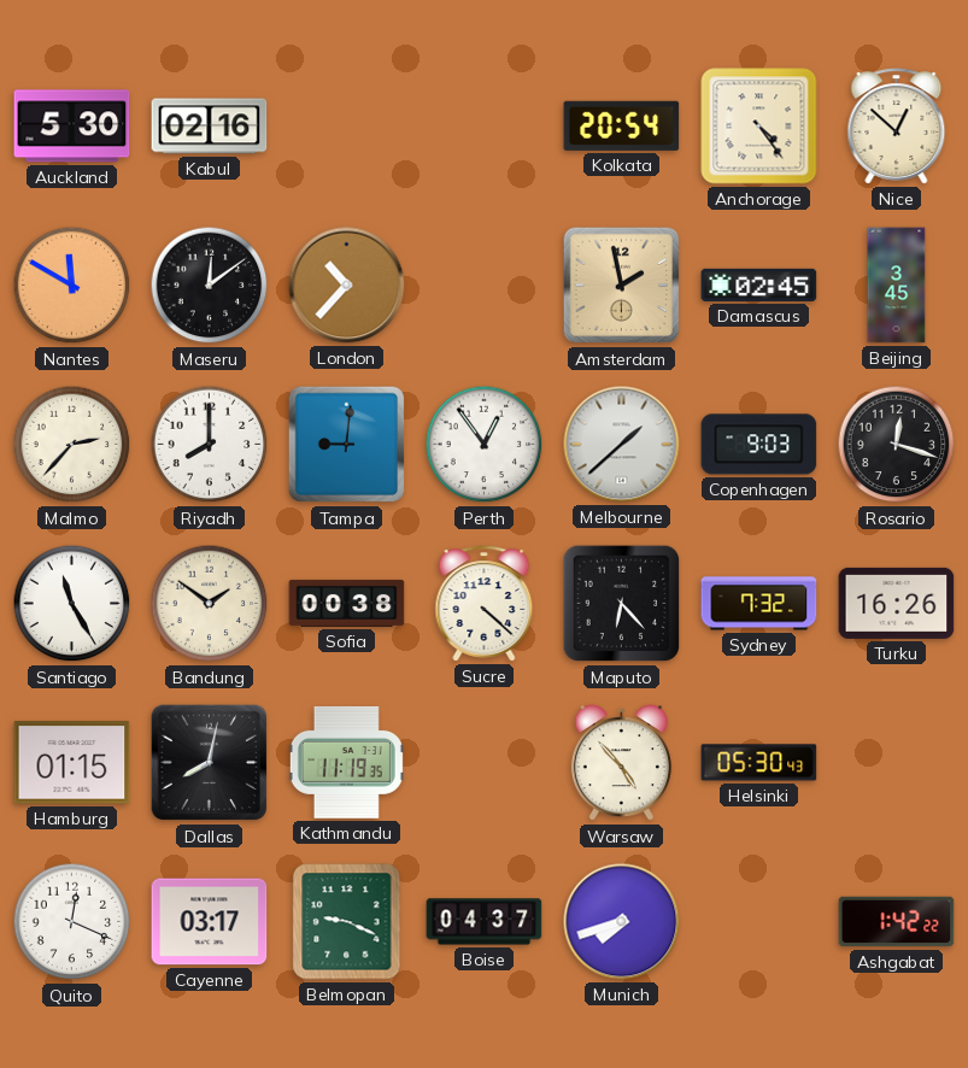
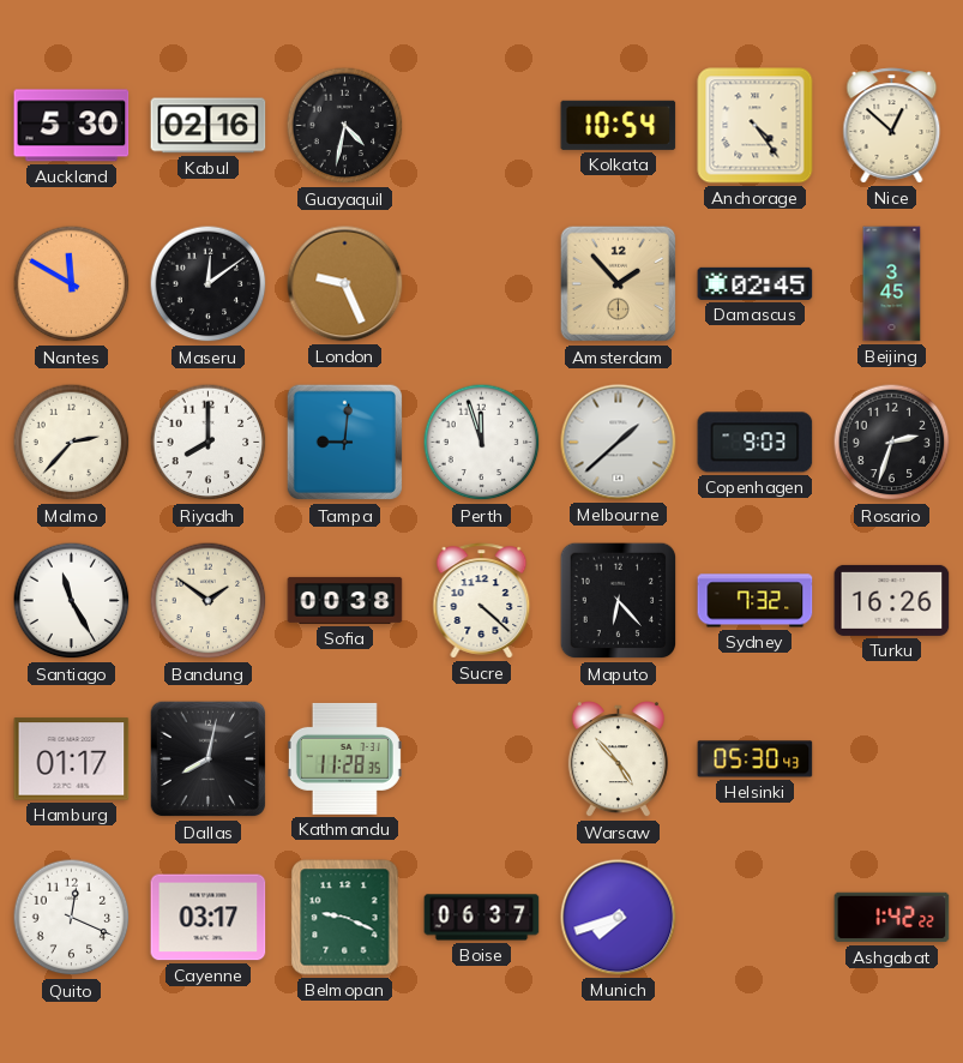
Guayaquil: none -> 4:32 (345, 126)
Kolkata: 20:54 -> 10:54 (619, 125)
London: 10:37 -> 9:26 (345, 284)
Amsterdam: 1:58 -> 1:53 (619, 284)
Perth: 12:54 -> 11:57 (482, 443)
Rosario: 12:18 -> 2:33 (892, 443)
Hamburg: 01:15 -> 01:17 (72, 759)
Kathmandu: 11:19 -> 11:28 (344, 758)
Boise: 04:37 -> 06:37 (482, 918)
